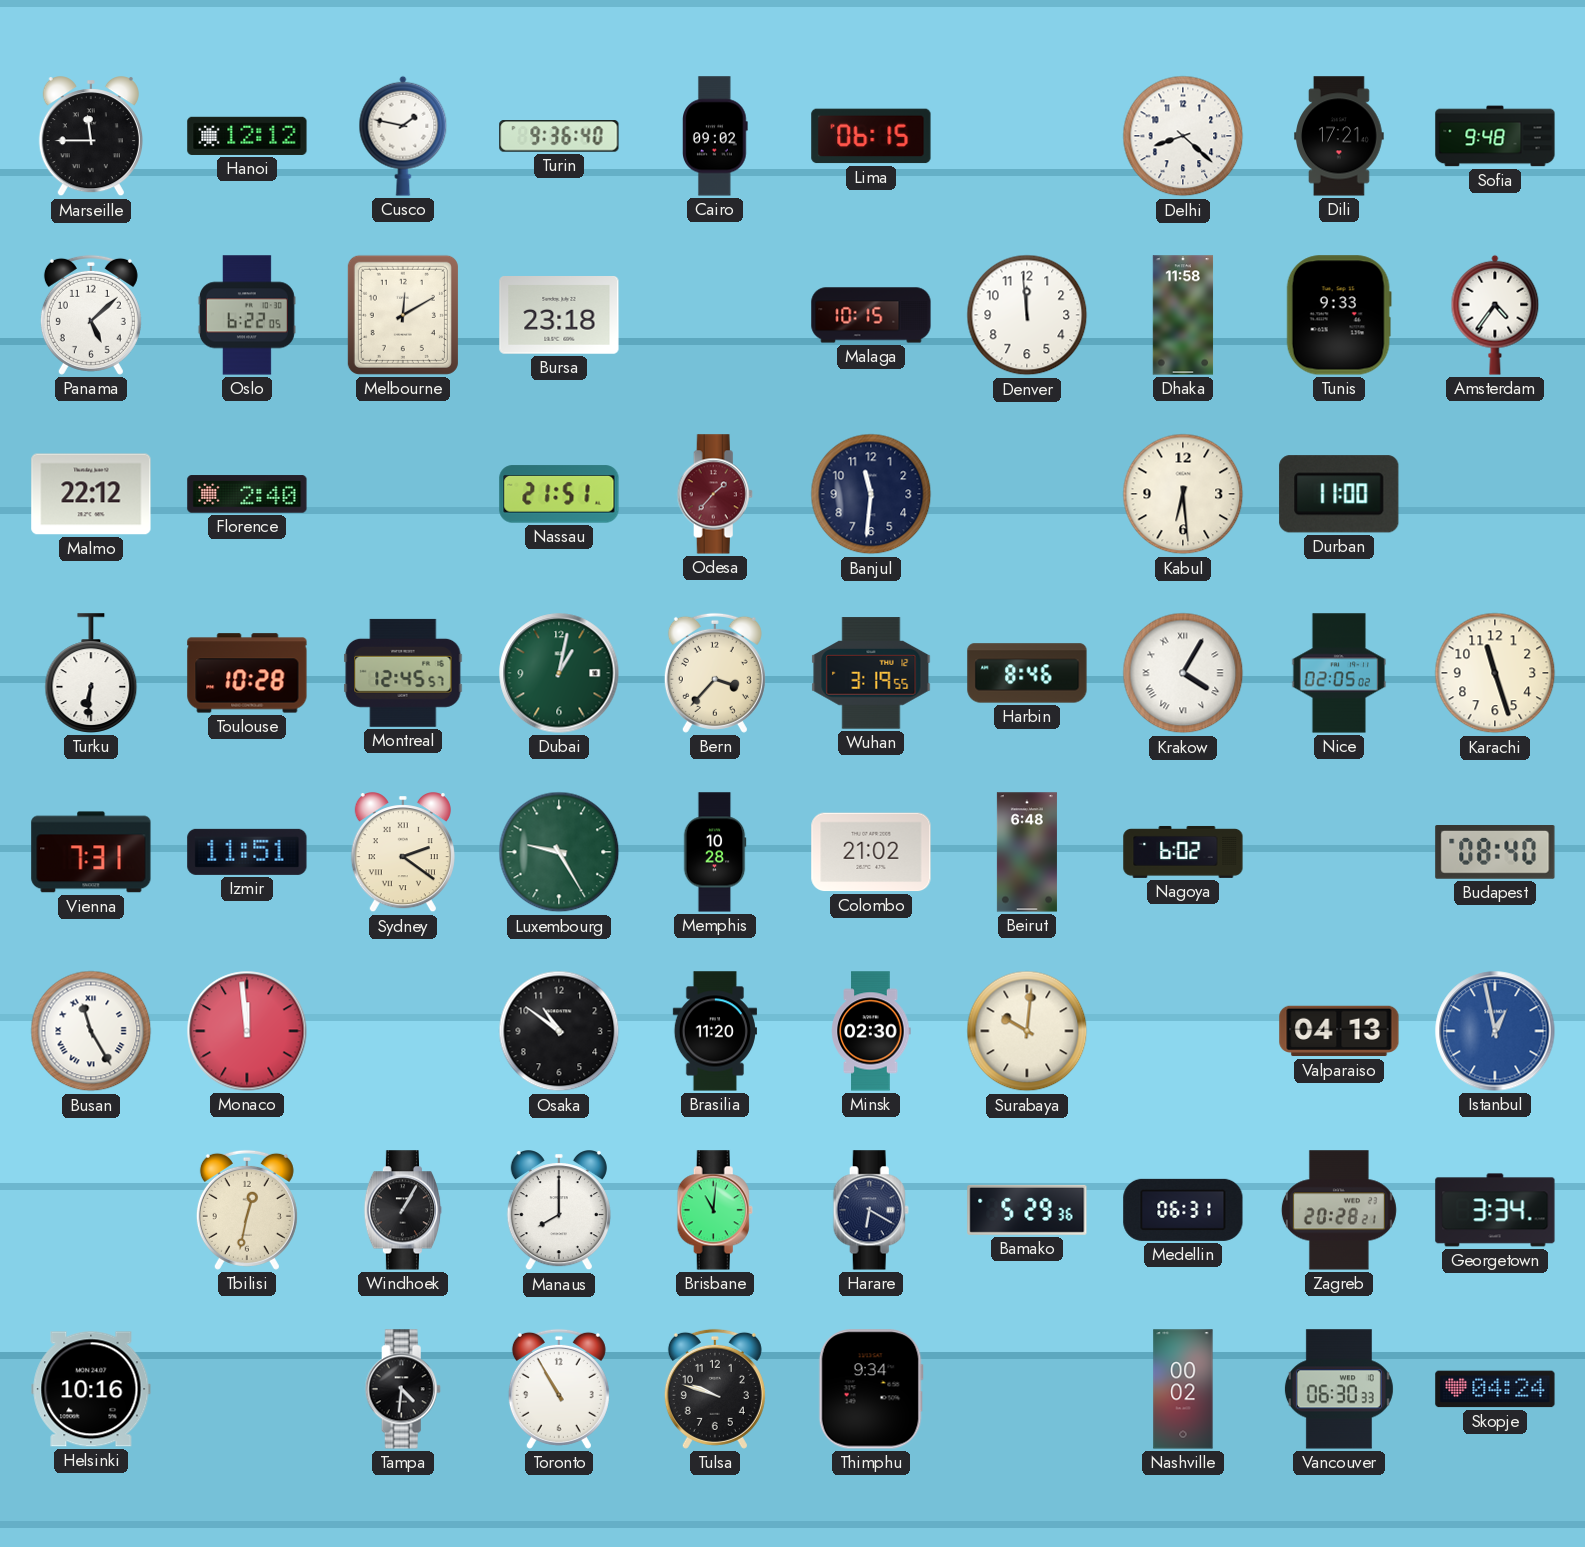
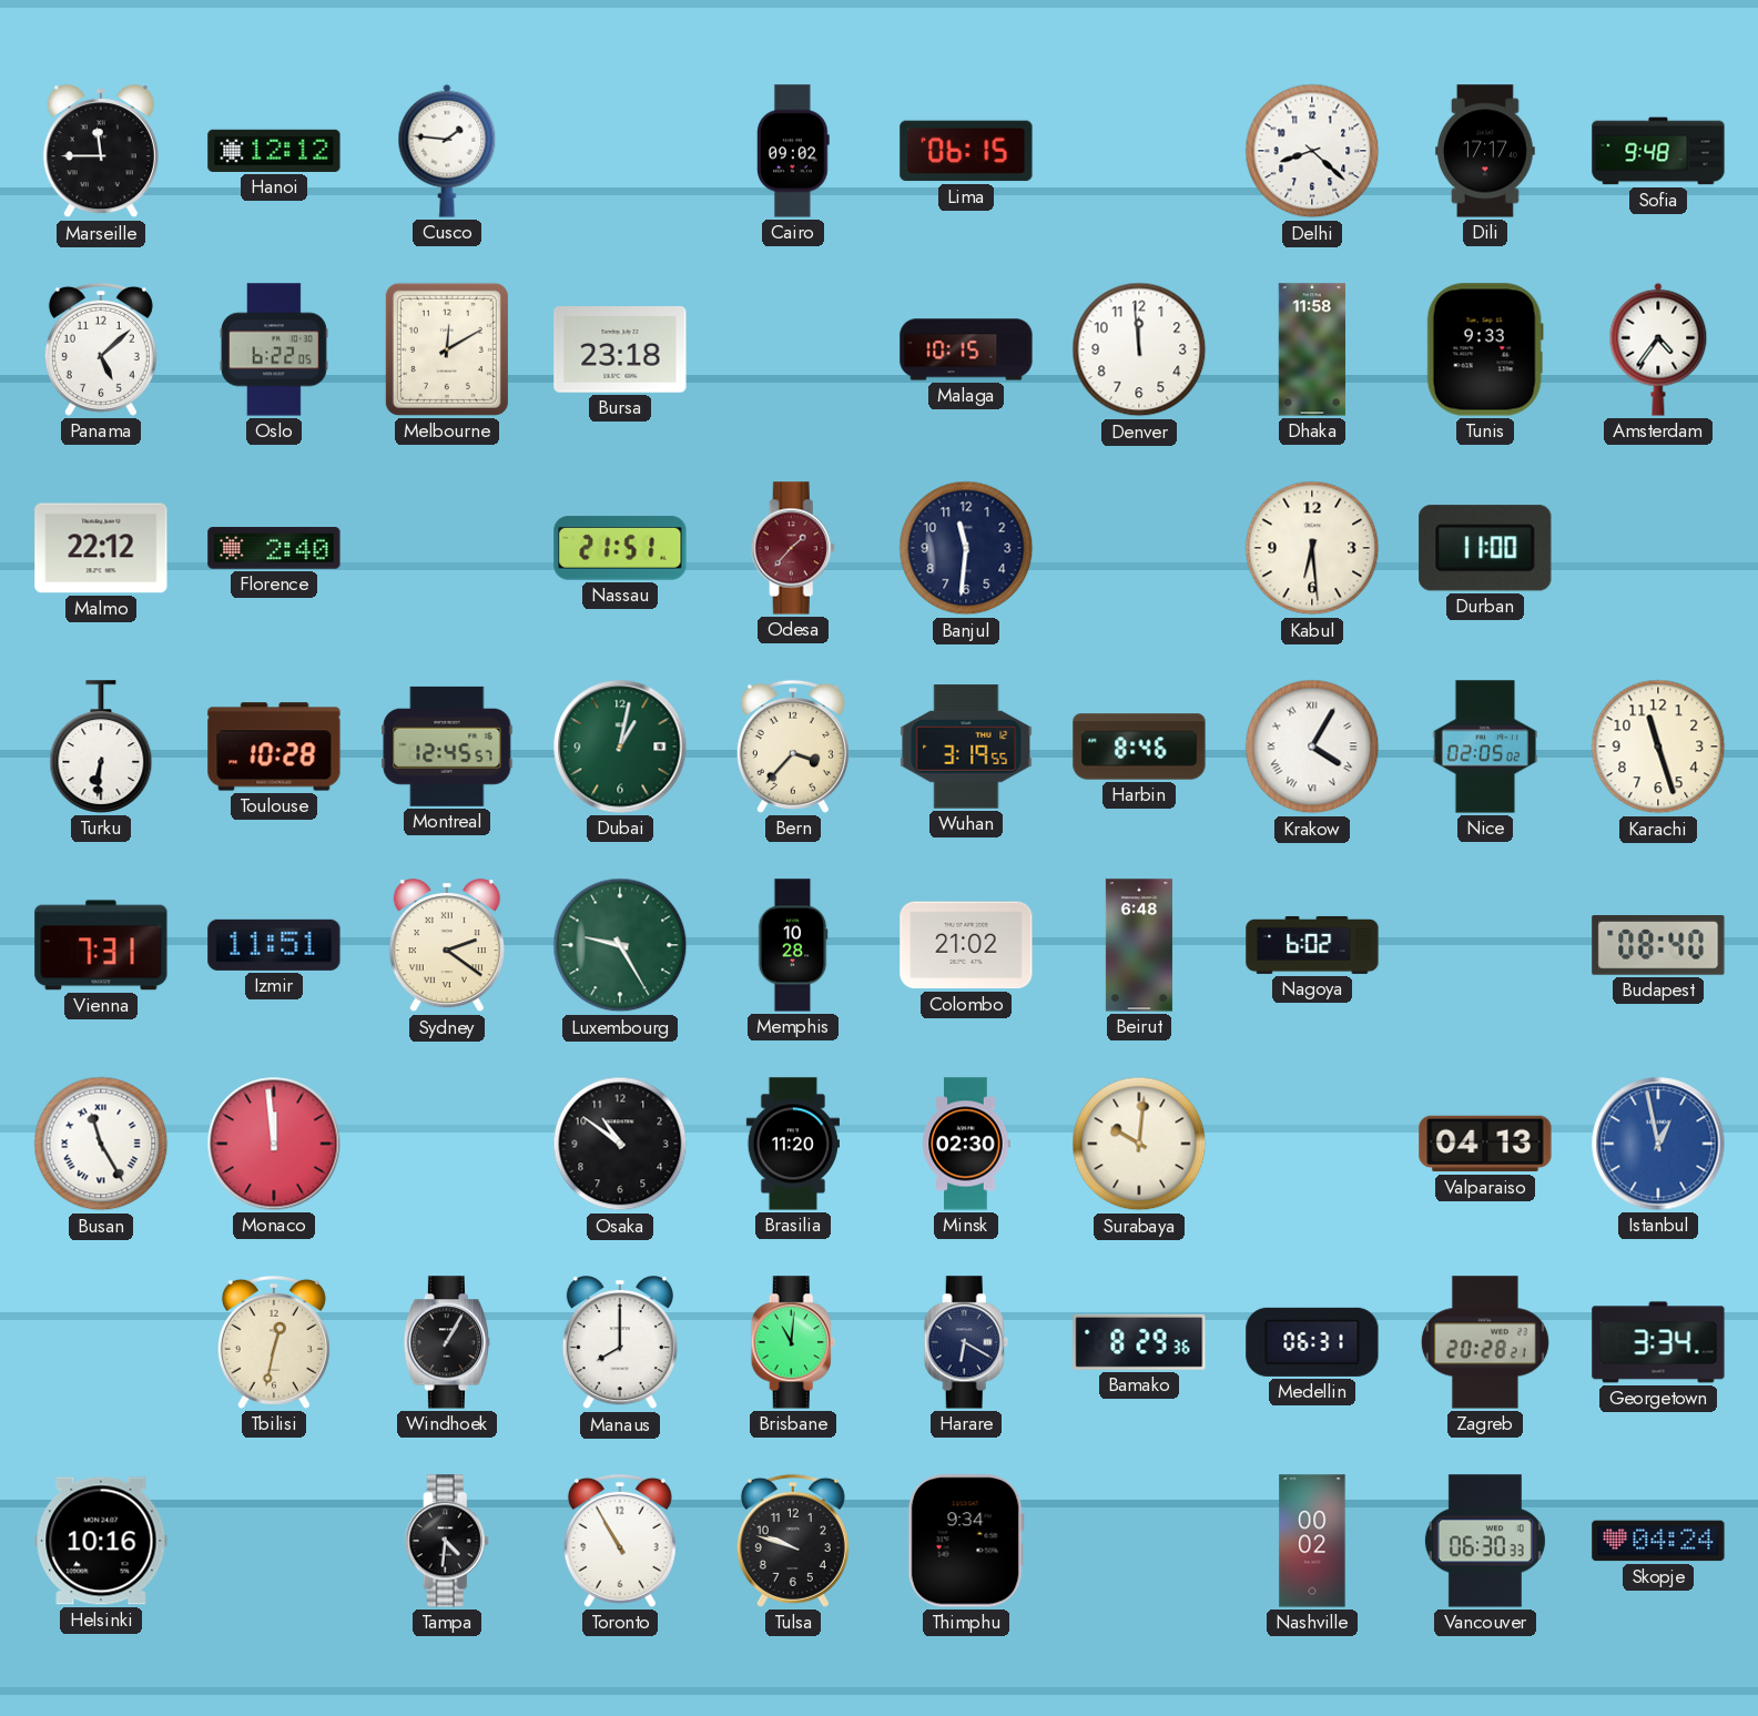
Cusco: 1:47 -> 1:46 (447, 151)
Turin: 9:36 -> none (559, 136)
Dili: 17:21 -> 17:17 (1485, 151)
Bamako: 5:29 -> 8:29 (1139, 1342)
